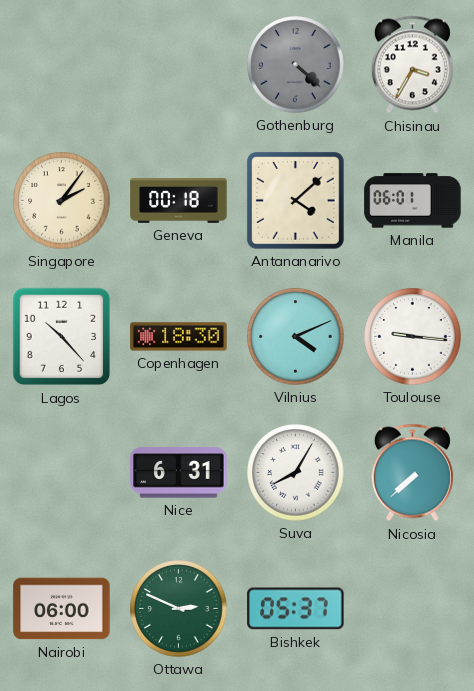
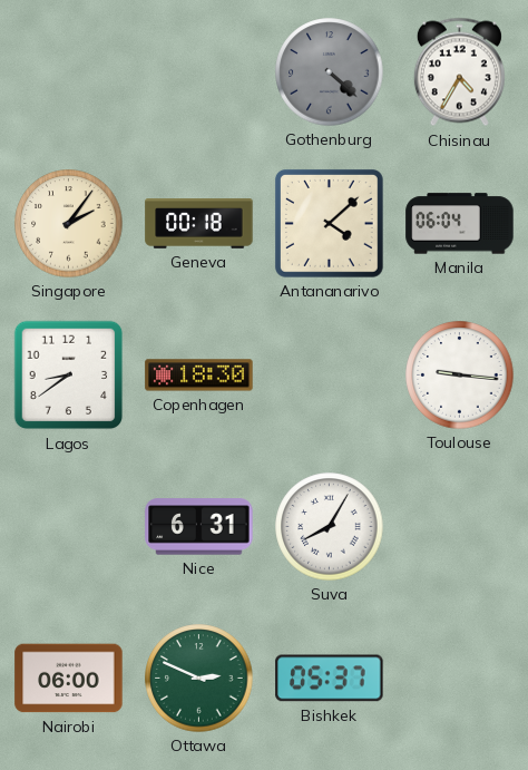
Chisinau: 3:35 -> 4:35 (459, 72)
Manila: 06:01 -> 06:04 (460, 224)
Lagos: 10:23 -> 8:39 (69, 376)
Vilnius: 4:11 -> none (296, 337)
Nicosia: 7:38 -> none (412, 473)
